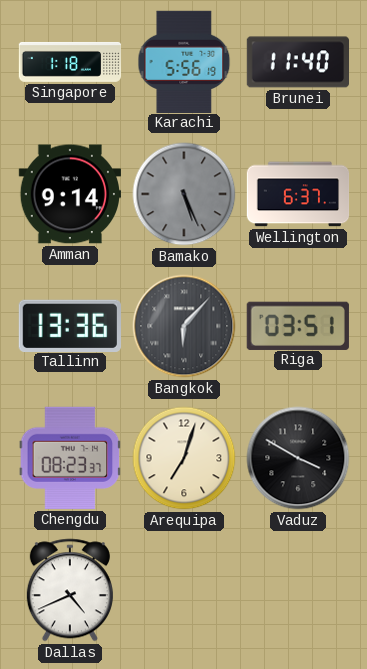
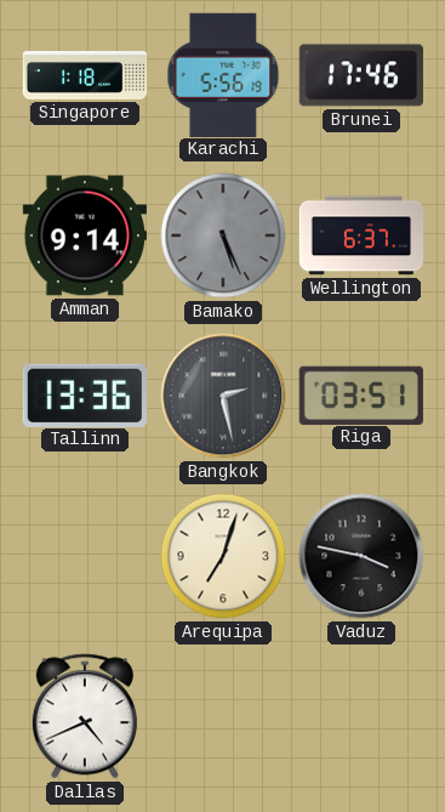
Brunei: 11:40 -> 17:46 (360, 75)
Bangkok: 6:07 -> 2:28 (223, 396)
Chengdu: 08:23 -> none (70, 458)
Vaduz: 3:50 -> 3:47 (361, 556)
